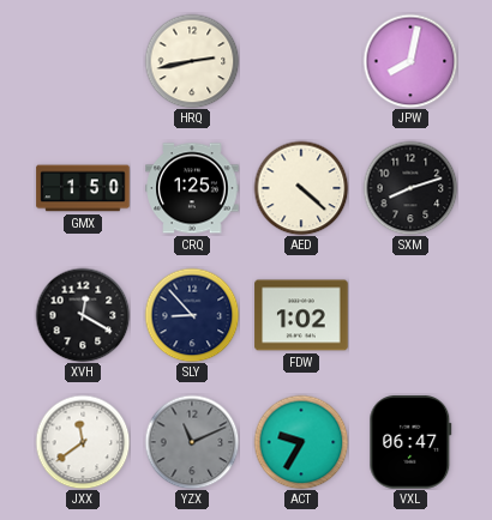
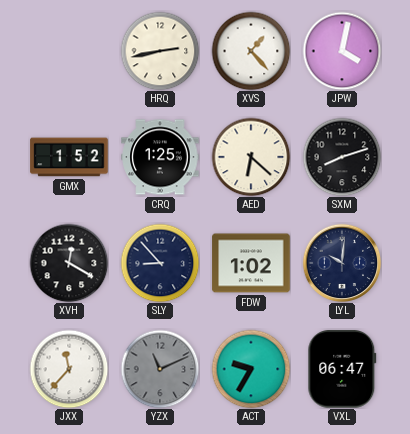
XVS: none -> 1:23 (251, 51)
JPW: 8:02 -> 4:02 (342, 51)
GMX: 1:50 -> 1:52 (69, 157)
AED: 4:22 -> 6:22 (251, 157)
LYL: none -> 10:01 (342, 263)
JXX: 11:39 -> 11:37 (69, 369)
